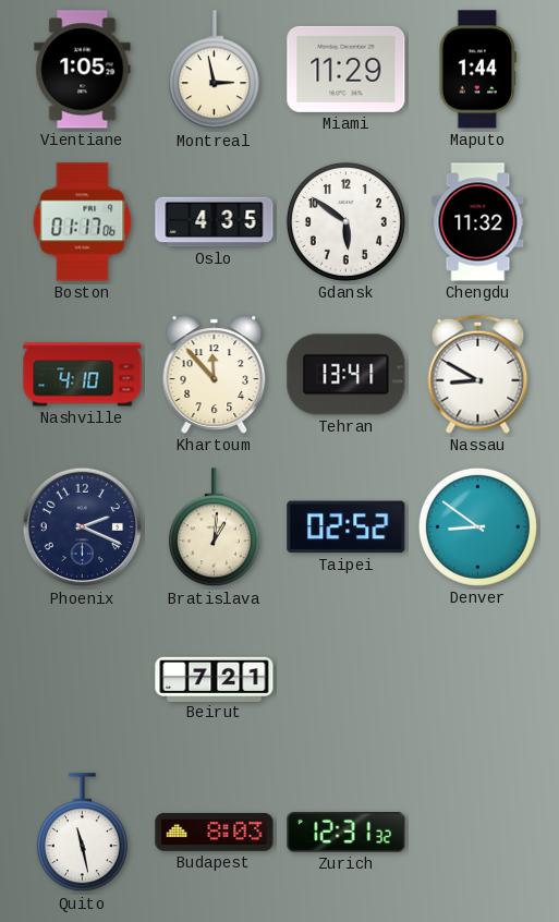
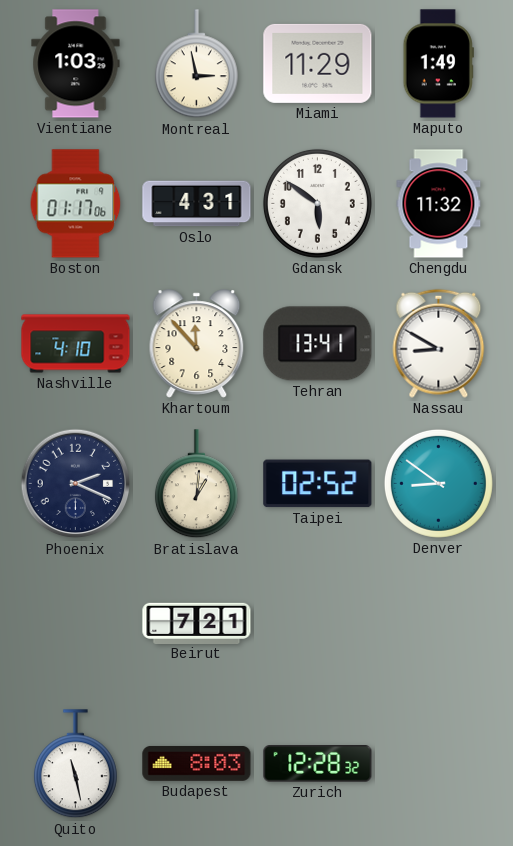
Vientiane: 1:05 -> 1:03 (76, 64)
Maputo: 1:44 -> 1:49 (438, 64)
Oslo: 4:35 -> 4:31 (197, 204)
Zurich: 12:31 -> 12:28 (318, 764)
